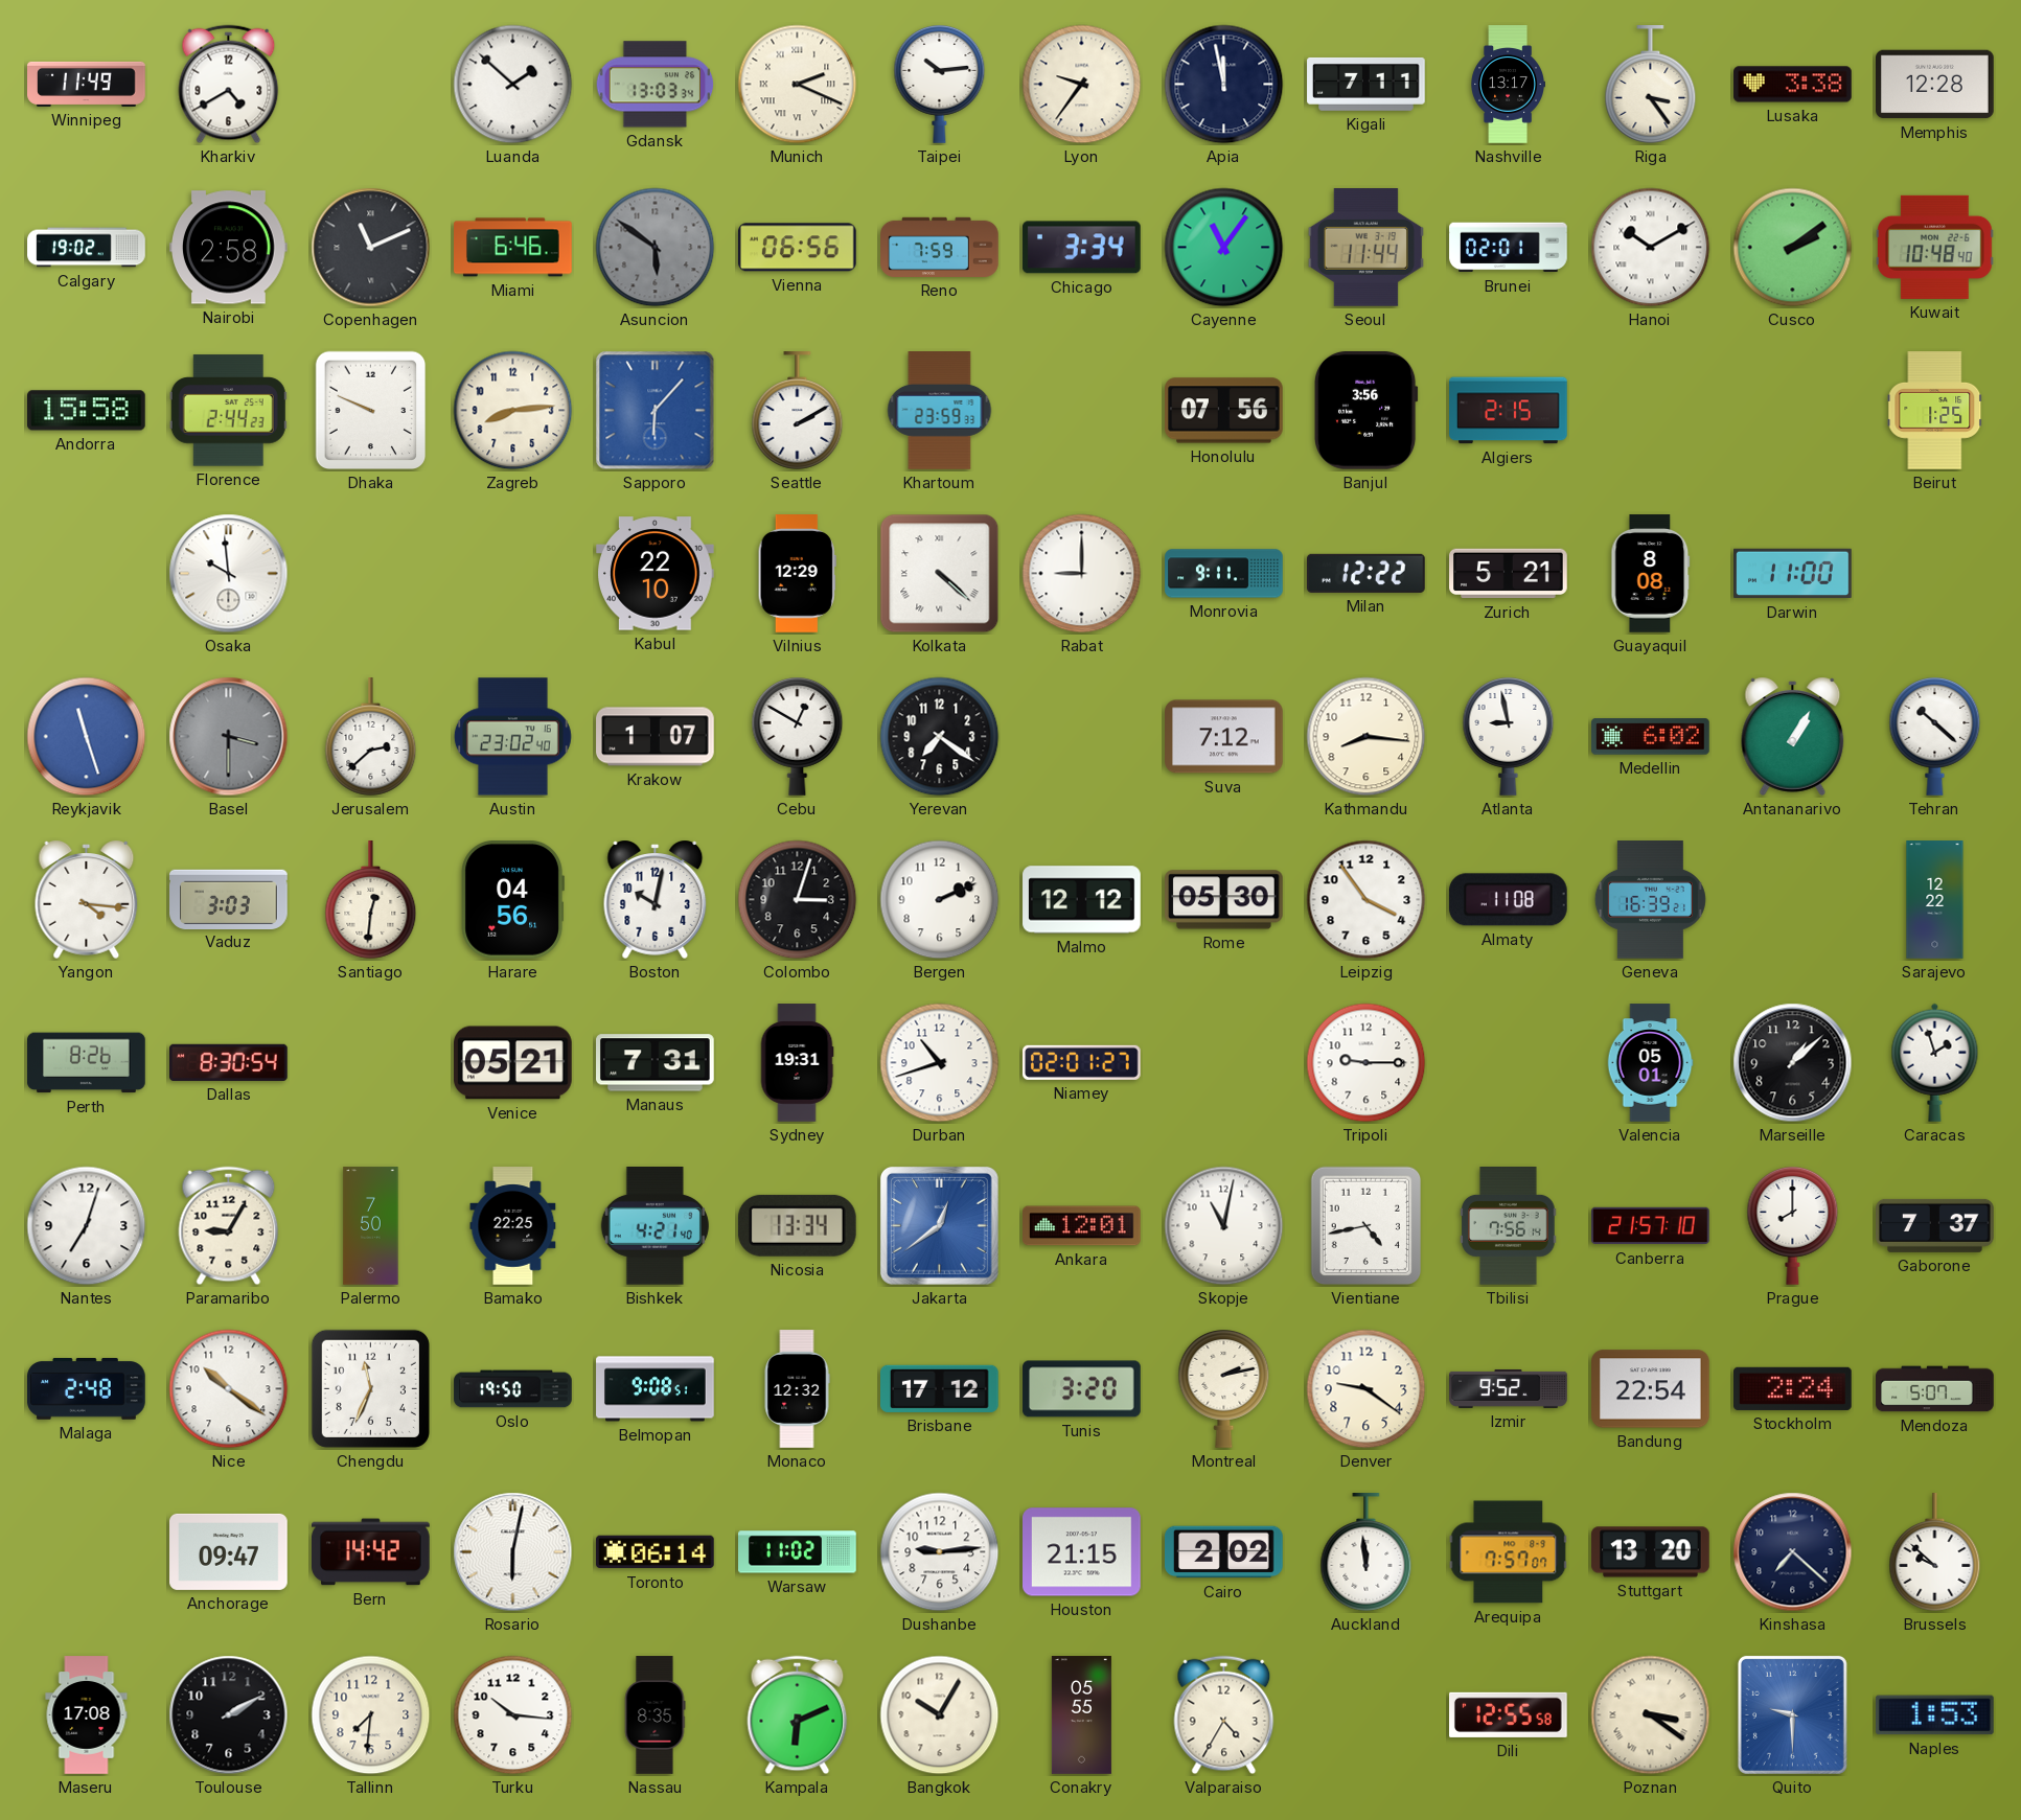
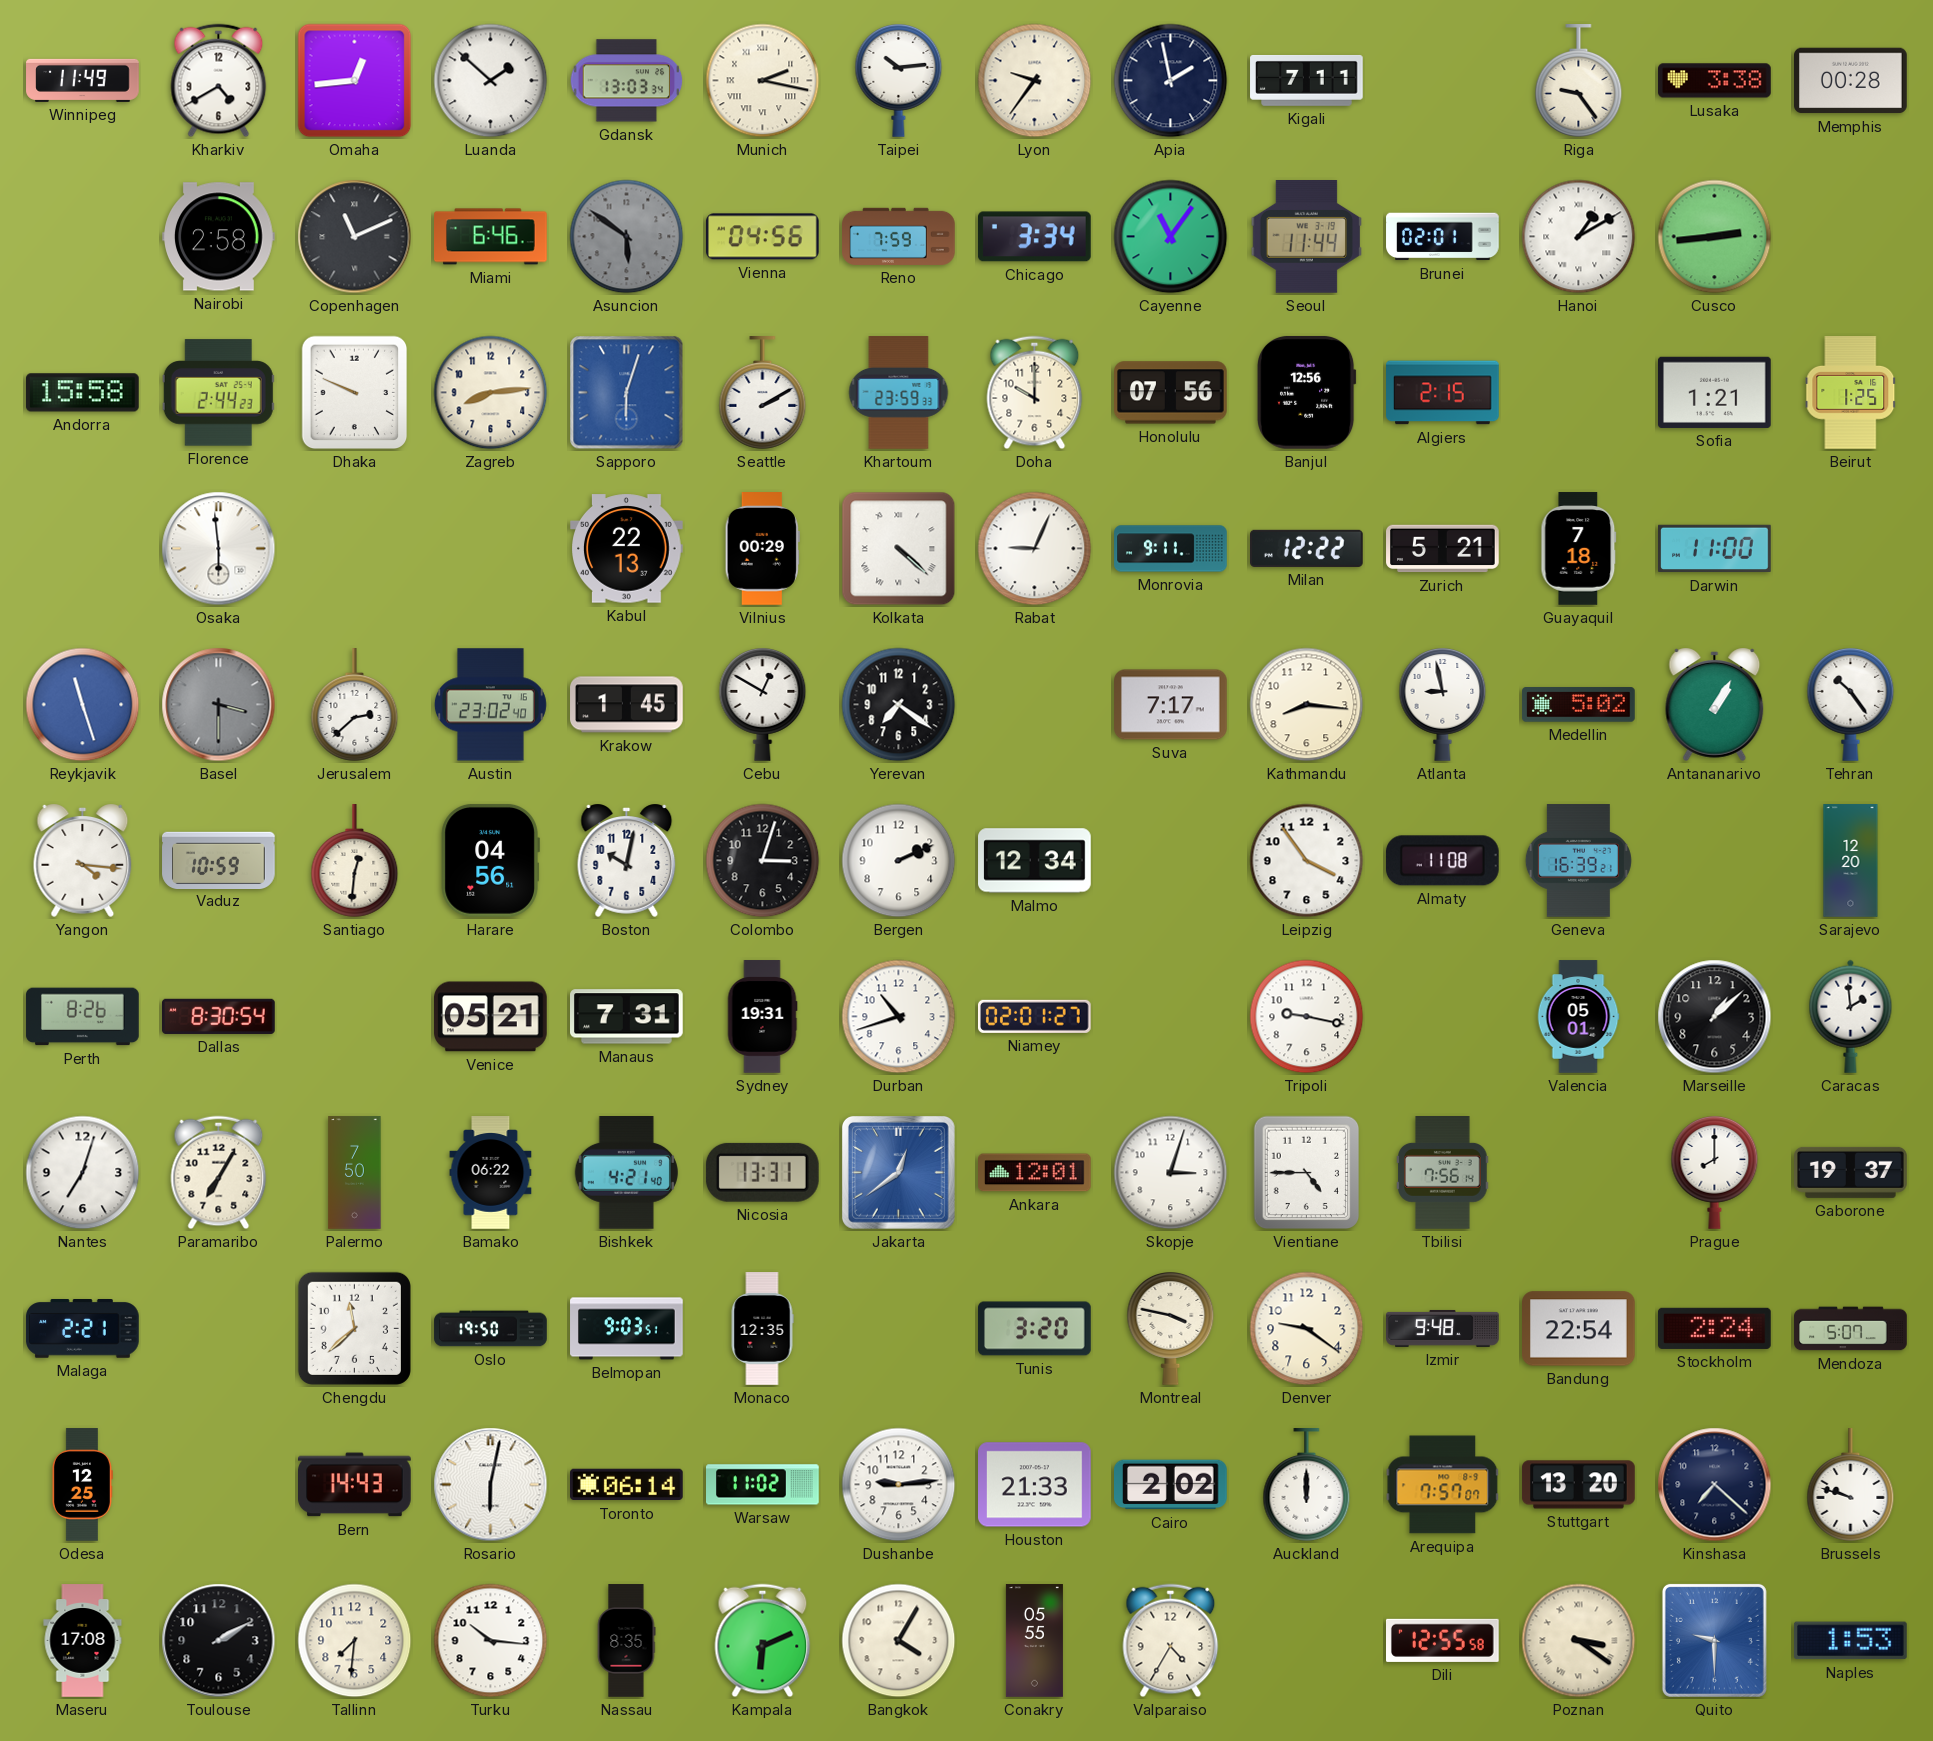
Omaha: none -> 12:44 (355, 81)
Munich: 2:19 -> 2:17 (763, 81)
Apia: 11:58 -> 1:58 (1171, 81)
Nashville: 13:17 -> none (1508, 85)
Riga: 3:24 -> 9:24 (1579, 81)
Memphis: 12:28 -> 00:28 (1851, 81)
Calgary: 19:02 -> none (87, 248)
Vienna: 06:56 -> 04:56 (762, 237)
Hanoi: 10:10 -> 1:10 (1579, 237)
Cusco: 2:09 -> 2:44 (1715, 237)
Kuwait: 10:48 -> none (1935, 247)
Sapporo: 6:07 -> 6:03 (627, 393)
Doha: none -> 10:00 (1035, 393)
Banjul: 3:56 -> 12:56 (1306, 392)
Sofia: none -> 1:21 (1715, 392)
Osaka: 9:59 -> 5:59 (219, 549)
Kabul: 22:10 -> 22:13 (627, 549)
Vilnius: 12:29 -> 00:29 (762, 549)
Rabat: 9:00 -> 9:04 (1035, 549)
Guayaquil: 8:08 -> 7:18 (1579, 549)
Krakow: 1:07 -> 1:45 (627, 705)
Suva: 7:12 -> 7:17 (1171, 705)
Medellin: 6:02 -> 5:02 (1579, 705)
Tehran: 10:22 -> 10:24 (1851, 705)
Vaduz: 3:03 -> 10:59 (219, 860)
Malmo: 12:12 -> 12:34 (1035, 861)
Rome: 05:30 -> none (1224, 900)
Sarajevo: 12:22 -> 12:20 (1851, 861)
Tripoli: 9:15 -> 9:17 (1307, 1017)
Caracas: 1:57 -> 1:59 (1851, 1016)
Paramaribo: 9:05 -> 7:05 (219, 1173)
Bamako: 22:25 -> 06:22 (491, 1173)
Nicosia: 13:34 -> 13:31 (762, 1172)
Skopje: 11:02 -> 3:03 (1171, 1173)
Vientiane: 4:43 -> 4:45 (1307, 1173)
Canberra: 21:57 -> none (1651, 1226)
Gaborone: 7:37 -> 19:37 (1851, 1172)
Malaga: 2:48 -> 2:21 (83, 1329)
Nice: 10:21 -> none (229, 1389)
Chengdu: 11:34 -> 11:38 (354, 1328)
Belmopan: 9:08 -> 9:03 (627, 1329)
Monaco: 12:32 -> 12:35 (762, 1329)
Brisbane: 17:12 -> none (940, 1388)
Montreal: 2:13 -> 3:47 (1171, 1329)
Izmir: 9:52 -> 9:48 (1443, 1328)
Odesa: none -> 12:25 (82, 1485)
Anchorage: 09:47 -> none (229, 1551)
Bern: 14:42 -> 14:43 (355, 1485)
Houston: 21:15 -> 21:33 (1035, 1485)
Auckland: 11:59 -> 12:00 (1307, 1485)
Brussels: 9:52 -> 9:48 (1851, 1485)
Bangkok: 10:05 -> 4:05 (899, 1641)
